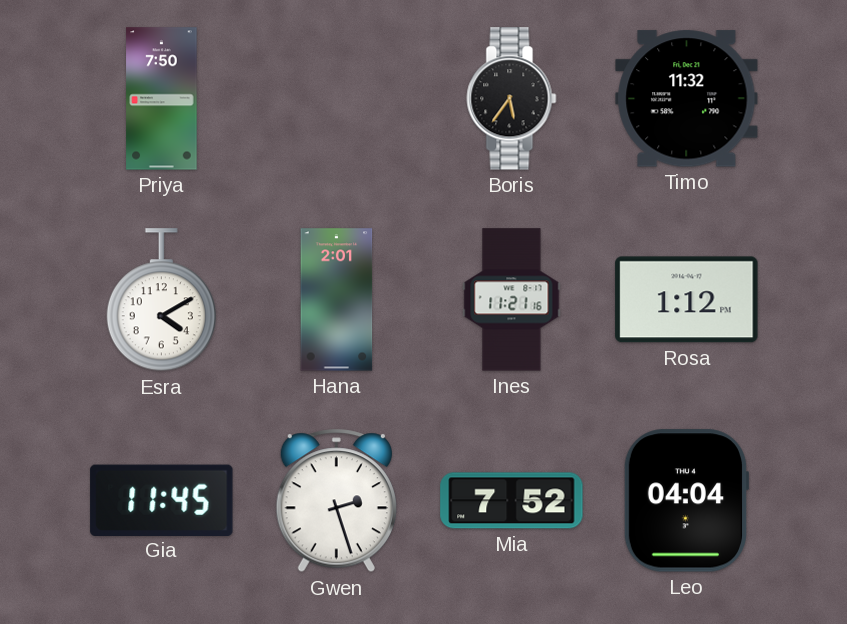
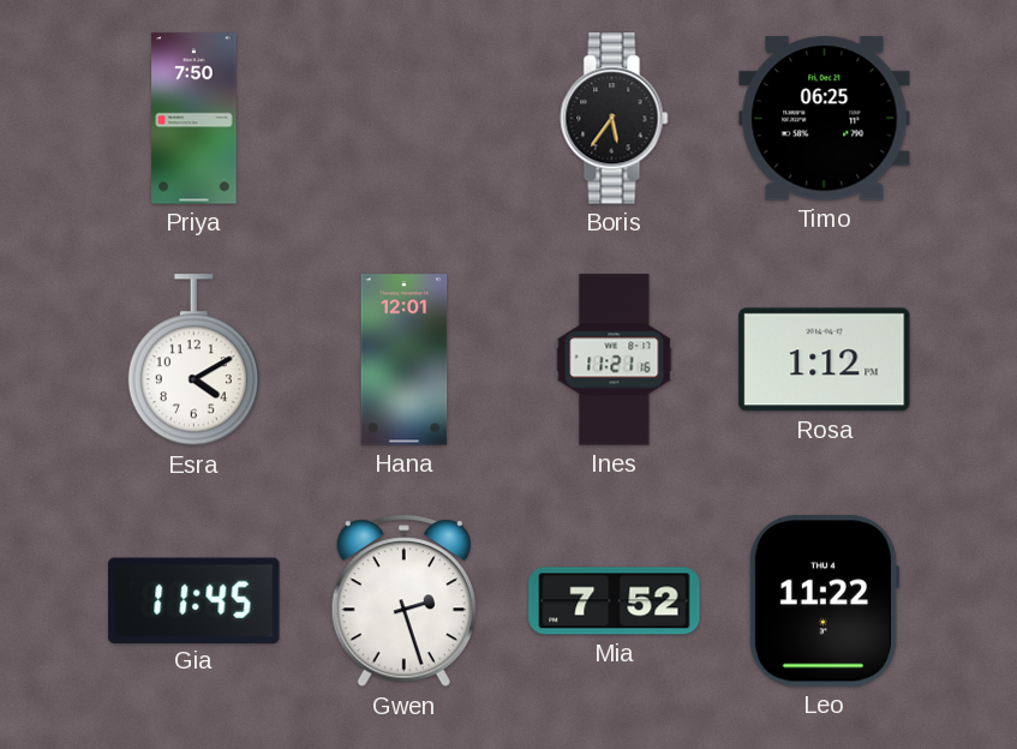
Timo: 11:32 -> 06:25 (825, 119)
Hana: 2:01 -> 12:01 (405, 360)
Leo: 04:04 -> 11:22 (824, 601)
